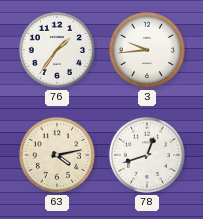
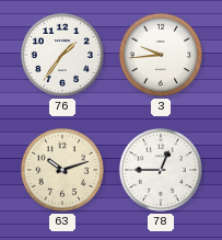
63: 4:13 -> 10:12 (62, 170)
78: 12:42 -> 12:45 (161, 170)
